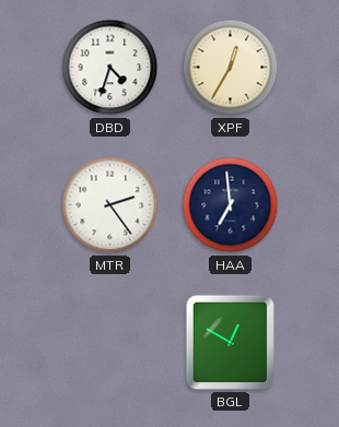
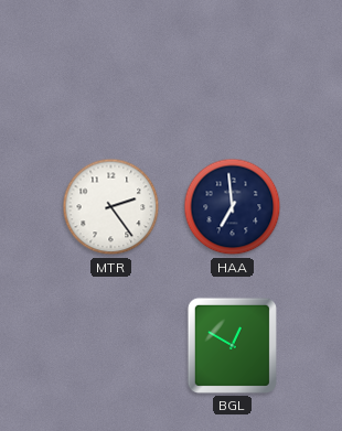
DBD: 4:33 -> none (110, 68)
XPF: 12:35 -> none (231, 68)
